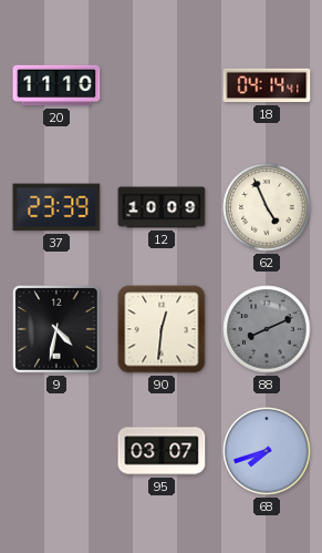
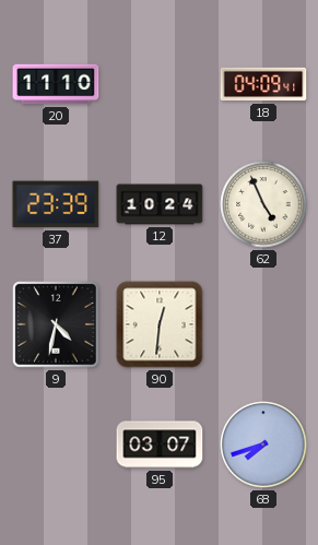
18: 04:14 -> 04:09 (263, 84)
12: 10:09 -> 10:24 (160, 204)
88: 8:11 -> none (267, 329)
